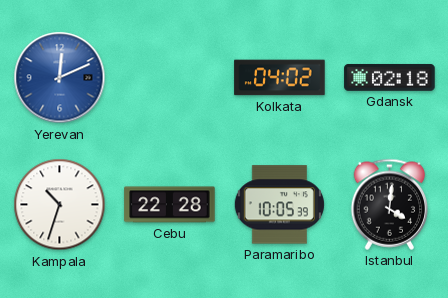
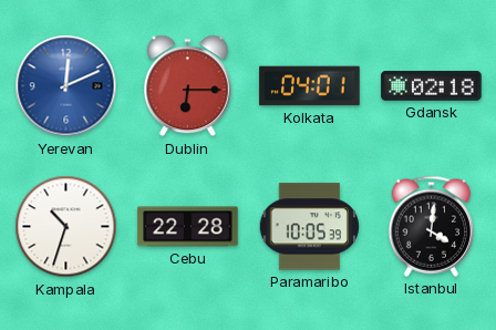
Dublin: none -> 6:15 (188, 86)
Kolkata: 04:02 -> 04:01 (310, 86)
